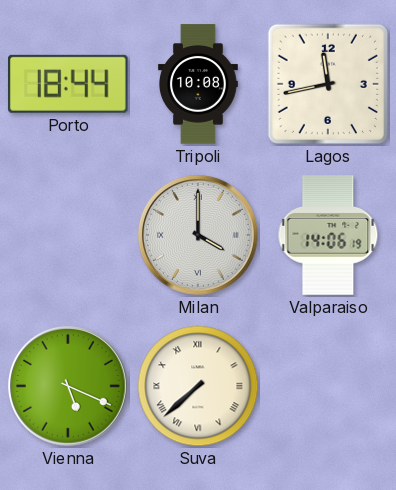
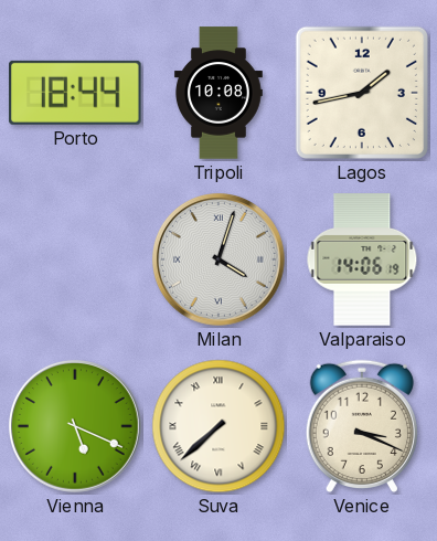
Lagos: 11:43 -> 1:43 (362, 93)
Milan: 4:00 -> 4:03 (220, 261)
Venice: none -> 3:19 (362, 426)
